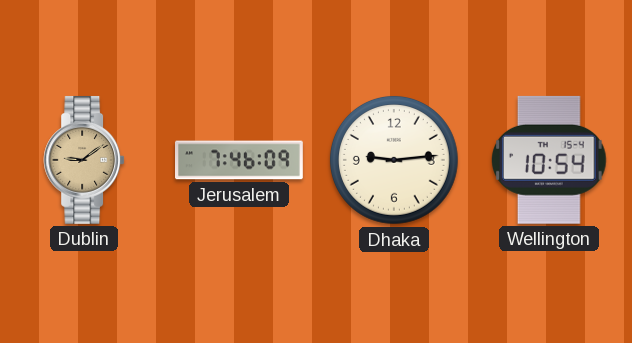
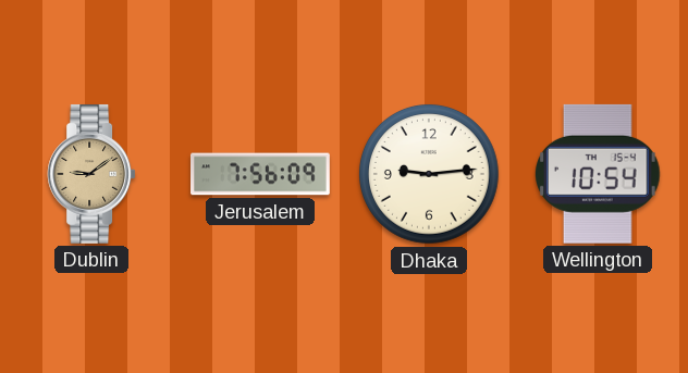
Jerusalem: 7:46 -> 7:56 (261, 174)
